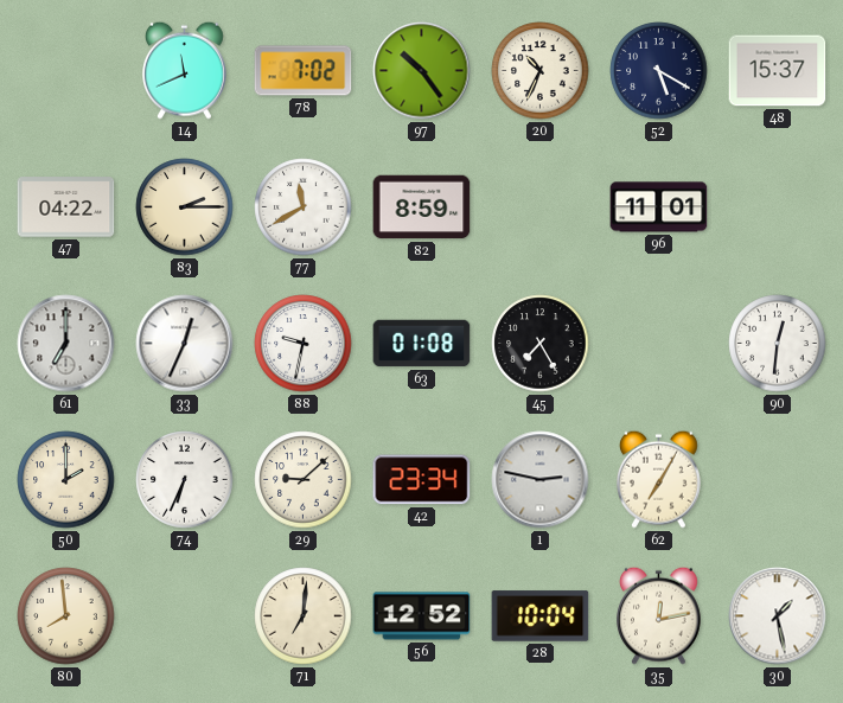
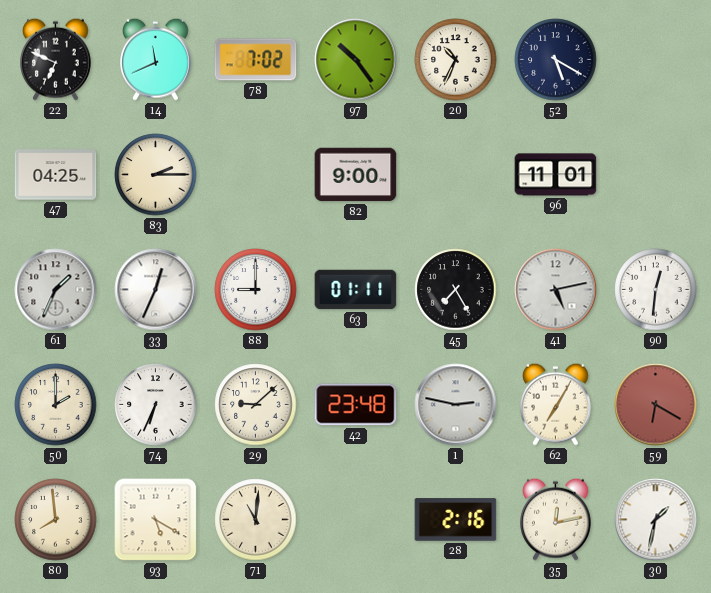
22: none -> 6:49 (56, 59)
48: 15:37 -> none (778, 71)
47: 04:22 -> 04:25 (56, 175)
77: 11:40 -> none (304, 207)
82: 8:59 -> 9:00 (356, 175)
61: 7:00 -> 1:34 (56, 290)
88: 9:32 -> 9:00 (256, 290)
63: 01:08 -> 01:11 (356, 290)
41: none -> 5:13 (556, 290)
42: 23:34 -> 23:48 (356, 405)
59: none -> 6:20 (656, 405)
93: none -> 5:20 (156, 520)
71: 7:01 -> 11:01 (256, 520)
56: 12:52 -> none (422, 616)
28: 10:04 -> 2:16 (456, 520)
30: 1:28 -> 1:32 (656, 520)
